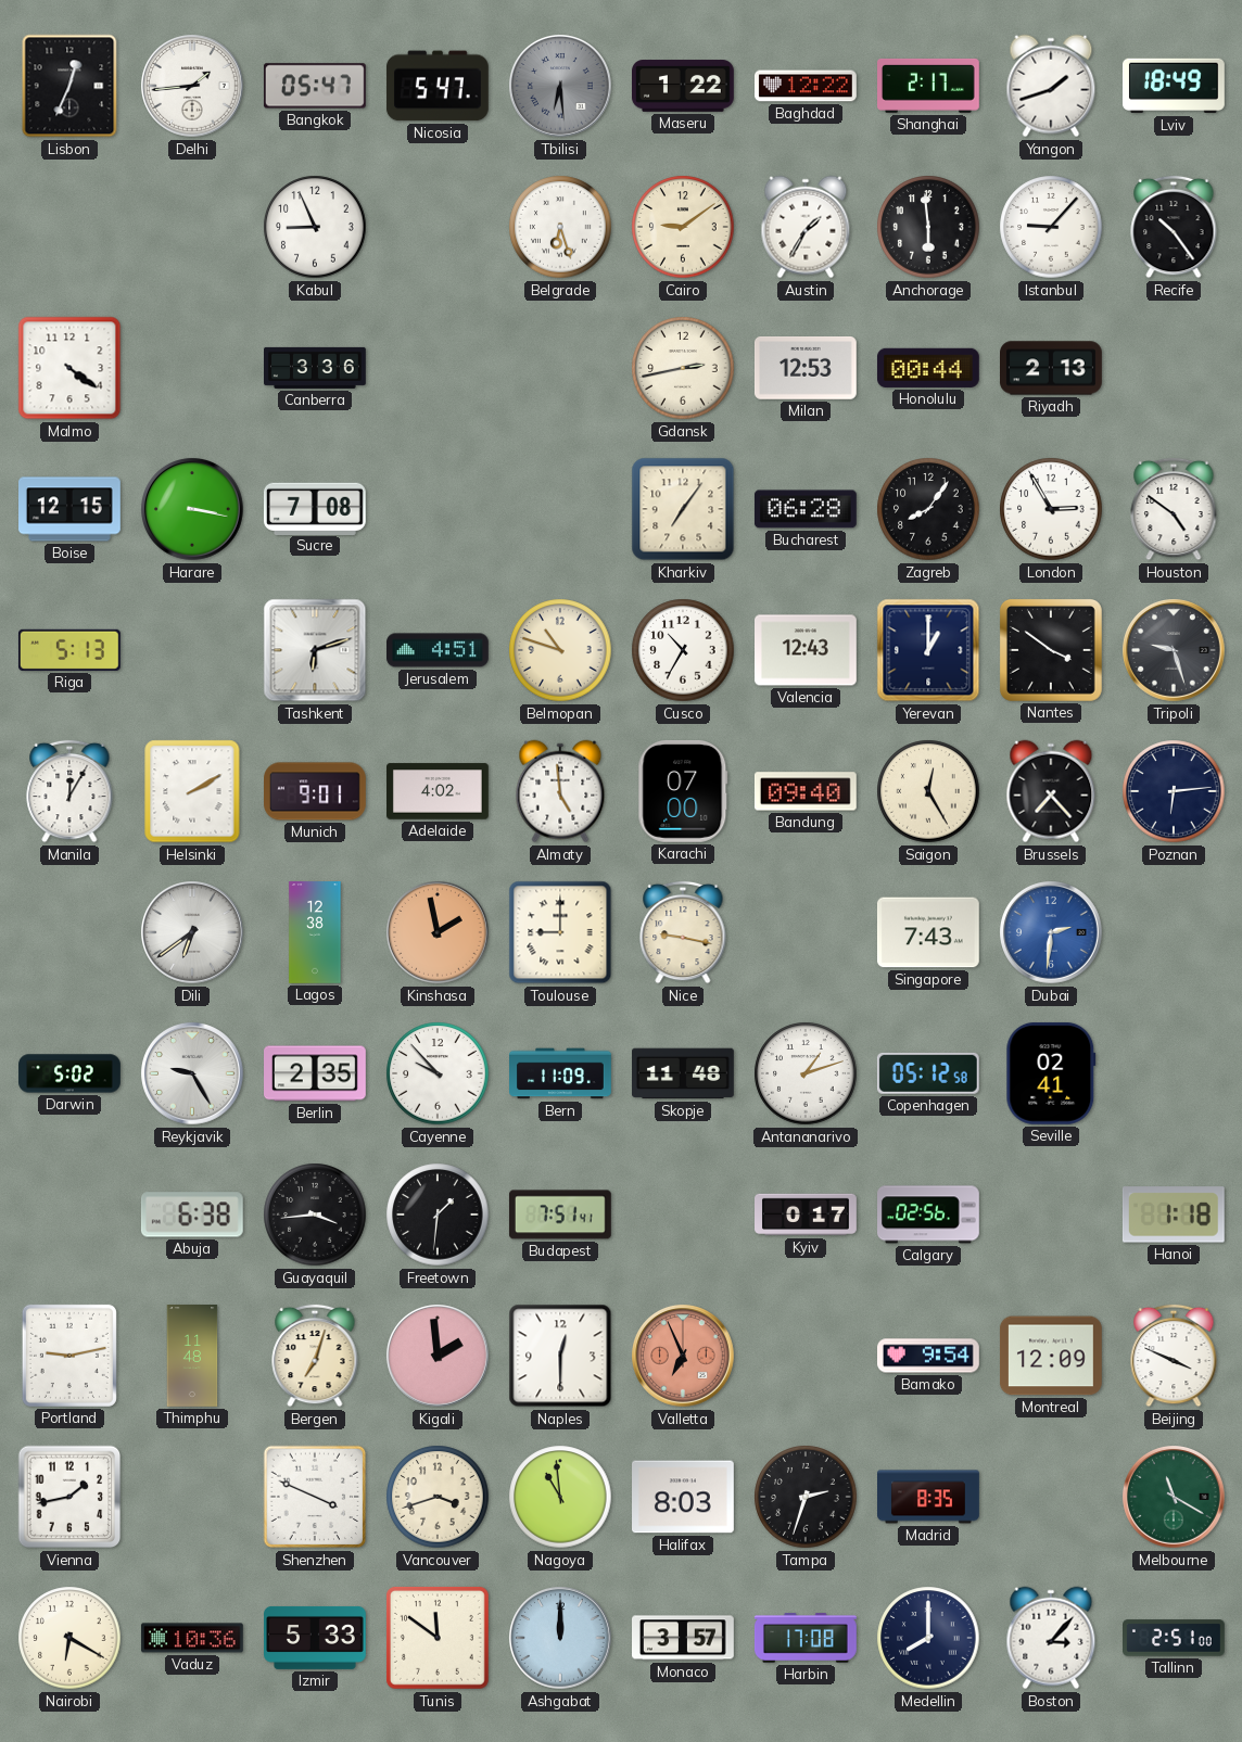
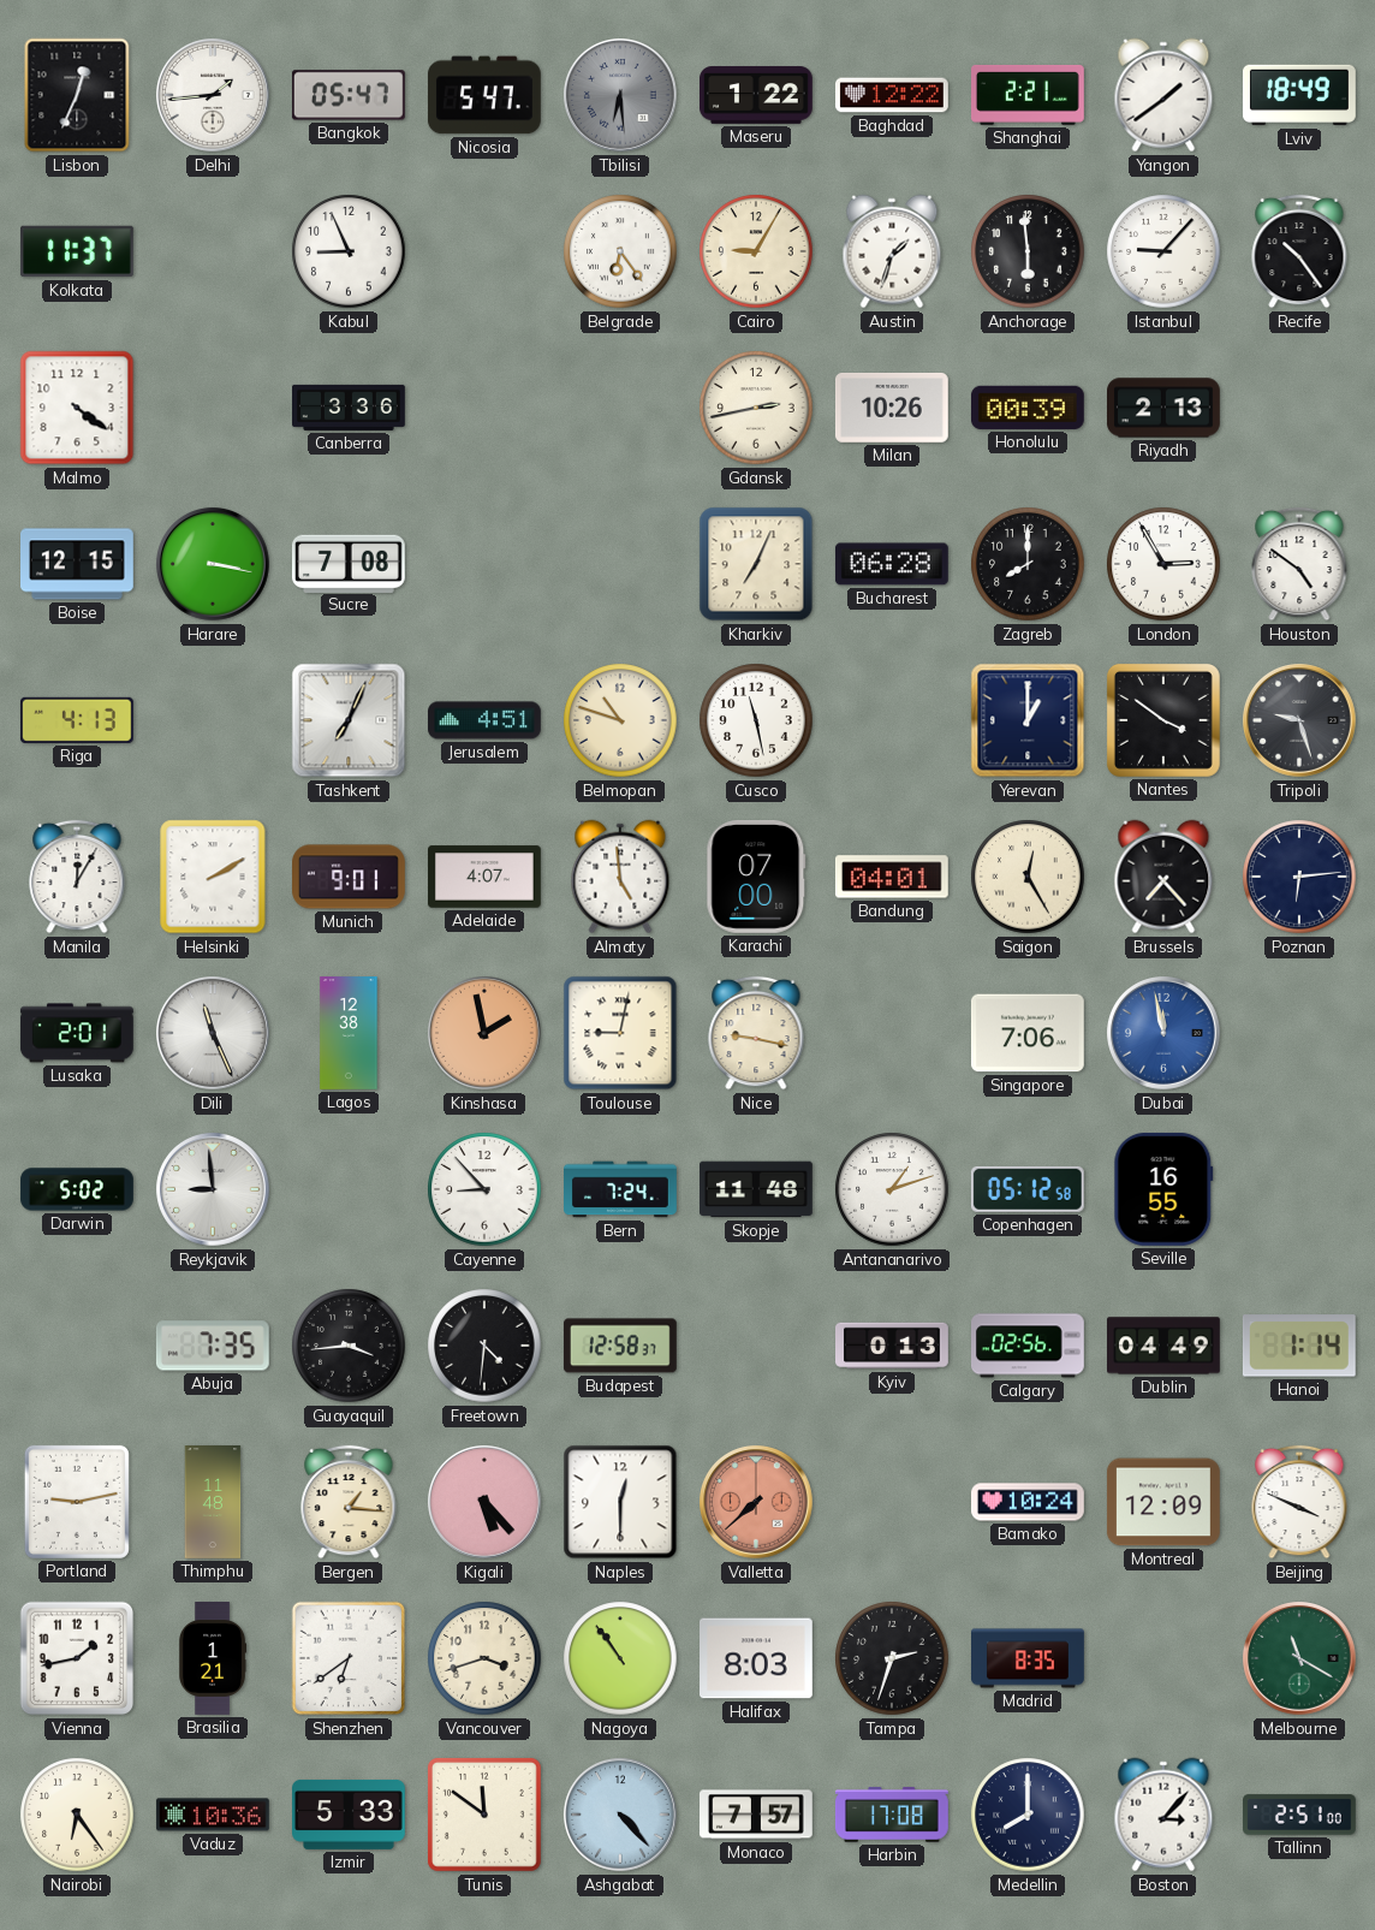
Shanghai: 2:17 -> 2:21 (1029, 95)
Yangon: 1:42 -> 1:39 (1163, 95)
Kolkata: none -> 11:37 (77, 251)
Belgrade: 6:27 -> 6:24 (620, 251)
Cairo: 9:09 -> 9:05 (756, 251)
Austin: 1:35 -> 1:33 (892, 251)
Milan: 12:53 -> 10:26 (892, 408)
Honolulu: 00:44 -> 00:39 (1028, 408)
Kharkiv: 7:06 -> 7:04 (756, 564)
Zagreb: 8:06 -> 8:00 (1028, 564)
Riga: 5:13 -> 4:13 (77, 720)
Tashkent: 6:12 -> 7:04 (349, 720)
Cusco: 10:35 -> 11:28 (756, 720)
Valencia: 12:43 -> none (807, 650)
Adelaide: 4:02 -> 4:07 (486, 877)
Bandung: 09:40 -> 04:01 (892, 877)
Lusaka: none -> 2:01 (77, 1033)
Dili: 6:39 -> 11:26 (214, 1034)
Toulouse: 9:00 -> 9:02 (620, 1033)
Singapore: 7:43 -> 7:06 (1028, 1033)
Dubai: 2:31 -> 11:58 (1165, 1034)
Reykjavik: 9:25 -> 8:59 (214, 1190)
Berlin: 2:35 -> none (316, 1073)
Cayenne: 9:53 -> 8:53 (484, 1189)
Bern: 11:09 -> 7:24 (621, 1189)
Seville: 02:41 -> 16:55 (1163, 1189)
Abuja: 6:38 -> 7:35 (213, 1346)
Freetown: 1:31 -> 4:31 (484, 1346)
Budapest: 7:51 -> 12:58 (620, 1346)
Kyiv: 0:17 -> 0:13 (893, 1346)
Dublin: none -> 04:49 (1165, 1346)
Hanoi: 1:18 -> 1:14 (1299, 1346)
Bergen: 7:03 -> 1:16 (349, 1502)
Kigali: 1:59 -> 5:23 (486, 1503)
Valletta: 6:56 -> 7:38 (757, 1503)
Bamako: 9:54 -> 10:24 (1029, 1502)
Brasilia: none -> 1:21 (213, 1658)
Shenzhen: 3:49 -> 6:39 (349, 1658)
Nagoya: 10:59 -> 10:54 (620, 1658)
Nairobi: 6:20 -> 6:24 (77, 1815)
Ashgabat: 12:00 -> 4:23 (621, 1816)
Monaco: 3:57 -> 7:57 (757, 1815)
